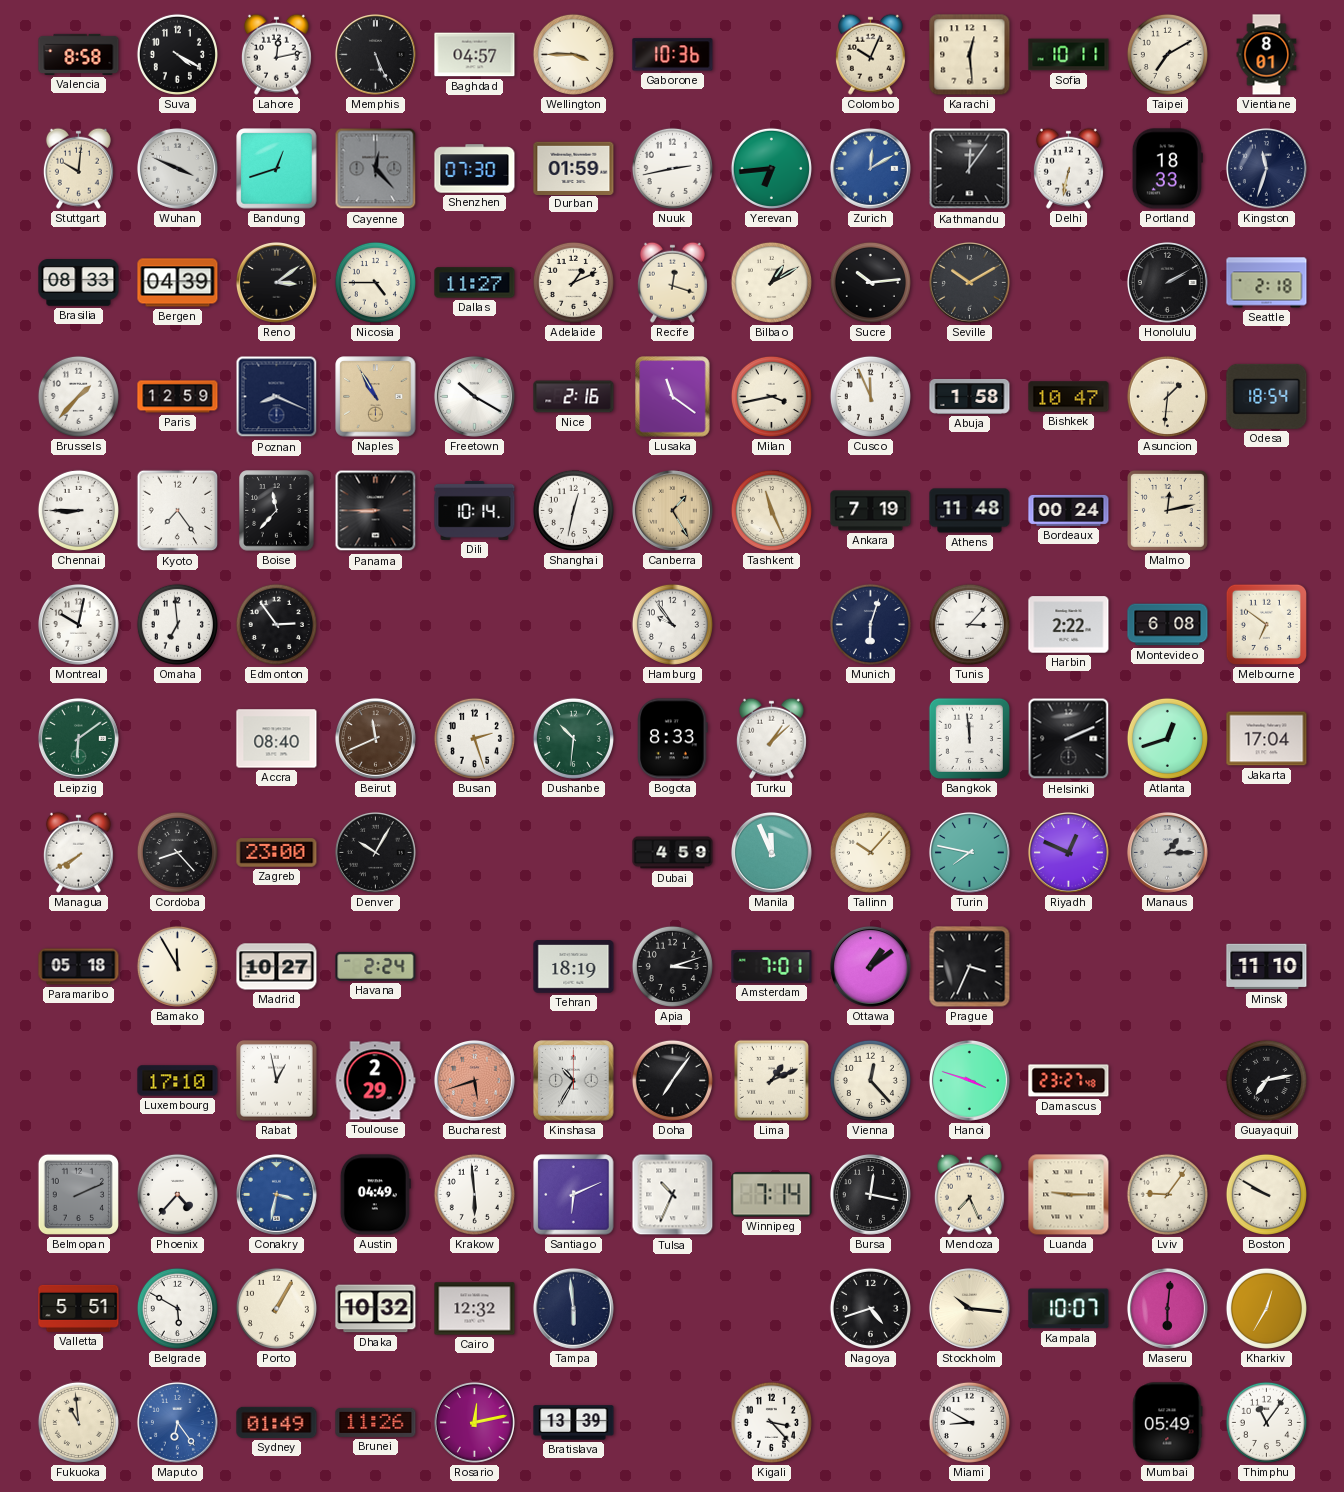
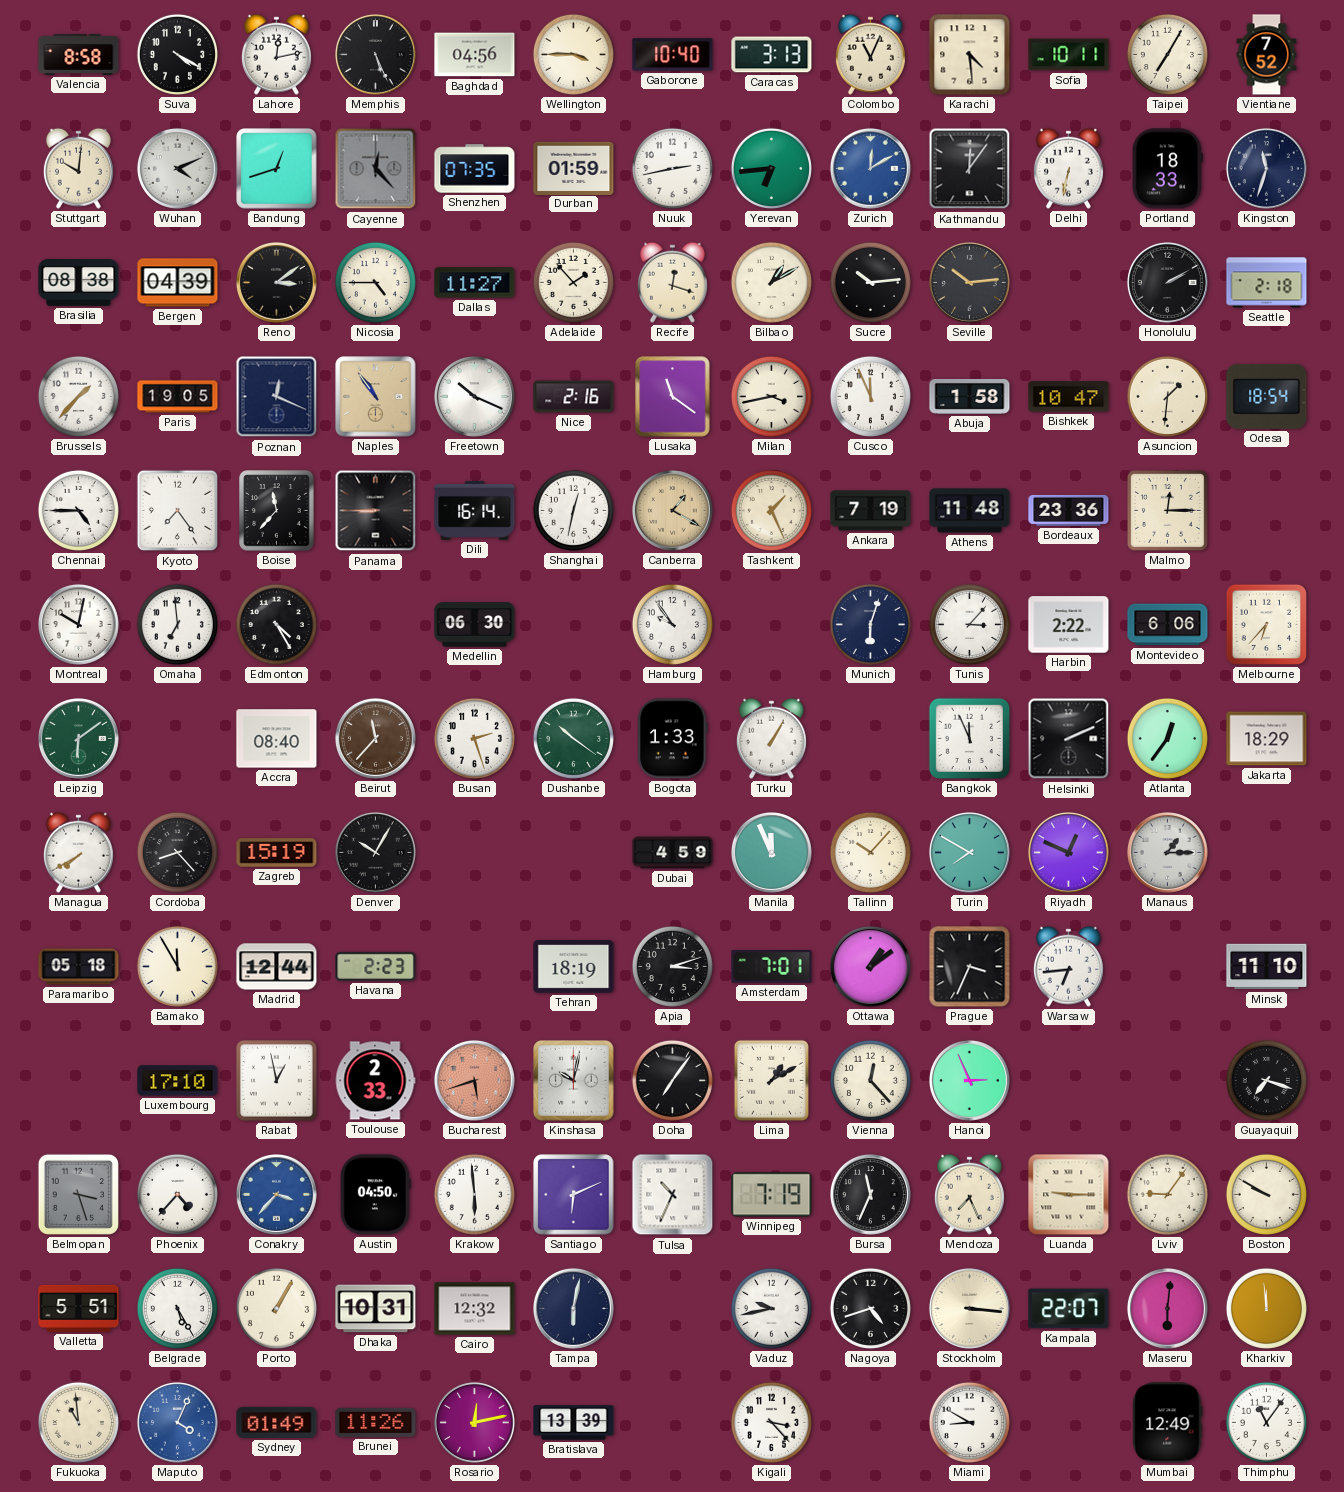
Baghdad: 04:57 -> 04:56 (475, 55)
Gaborone: 10:36 -> 10:40 (673, 55)
Caracas: none -> 3:13 (772, 55)
Colombo: 10:04 -> 11:04 (870, 54)
Karachi: 12:29 -> 4:29 (970, 55)
Taipei: 7:10 -> 7:05 (1167, 54)
Vientiane: 8:01 -> 7:52 (1267, 55)
Wuhan: 3:49 -> 4:11 (177, 168)
Shenzhen: 07:30 -> 07:35 (475, 169)
Brasilia: 08:33 -> 08:38 (79, 283)
Adelaide: 1:11 -> 1:53 (573, 282)
Seville: 10:10 -> 10:14 (969, 282)
Paris: 12:59 -> 19:05 (178, 397)
Poznan: 8:19 -> 12:19 (277, 397)
Naples: 10:55 -> 10:54 (376, 397)
Freetown: 10:20 -> 10:19 (474, 396)
Chennai: 8:45 -> 4:45 (78, 510)
Dili: 10:14 -> 16:14 (475, 510)
Canberra: 1:25 -> 1:20 (672, 510)
Tashkent: 11:26 -> 1:26 (771, 510)
Bordeaux: 00:24 -> 23:36 (1069, 510)
Malmo: 12:13 -> 12:15 (1167, 510)
Edmonton: 2:54 -> 4:25 (276, 624)
Medellin: none -> 06:30 (475, 625)
Montevideo: 6:08 -> 6:06 (1168, 625)
Melbourne: 6:51 -> 6:37 (1266, 624)
Beirut: 11:41 -> 11:37 (375, 738)
Dushanbe: 10:31 -> 10:21 (573, 738)
Bogota: 8:33 -> 1:33 (673, 739)
Turku: 1:08 -> 1:05 (771, 738)
Bangkok: 11:59 -> 11:56 (969, 738)
Atlanta: 12:42 -> 12:36 (1167, 738)
Jakarta: 17:04 -> 18:29 (1267, 739)
Zagreb: 23:00 -> 15:19 (277, 853)
Turin: 7:47 -> 7:50 (969, 852)
Madrid: 10:27 -> 12:44 (277, 967)
Havana: 2:24 -> 2:23 (376, 966)
Warsaw: none -> 6:44 (1068, 966)
Toulouse: 2:29 -> 2:33 (375, 1081)
Kinshasa: 10:35 -> 10:02 (574, 1081)
Lima: 1:11 -> 1:10 (771, 1080)
Hanoi: 3:48 -> 2:56 (969, 1080)
Damascus: 23:27 -> none (1069, 1081)
Guayaquil: 7:13 -> 7:18 (1266, 1080)
Belmopan: 2:11 -> 3:27 (78, 1194)
Conakry: 3:32 -> 3:37 (276, 1194)
Austin: 04:49 -> 04:50 (375, 1195)
Winnipeg: 7:14 -> 7:19 (772, 1195)
Bursa: 12:17 -> 11:34 (870, 1194)
Belgrade: 5:50 -> 5:25 (177, 1308)
Dhaka: 10:32 -> 10:31 (376, 1309)
Tampa: 5:59 -> 6:02 (573, 1308)
Vaduz: none -> 9:43 (771, 1308)
Stockholm: 10:16 -> 3:16 (969, 1308)
Kampala: 10:07 -> 22:07 (1069, 1309)
Kharkiv: 12:35 -> 11:59 (1266, 1308)
Maputo: 6:24 -> 4:04 (177, 1422)
Mumbai: 05:49 -> 12:49 (1168, 1423)
